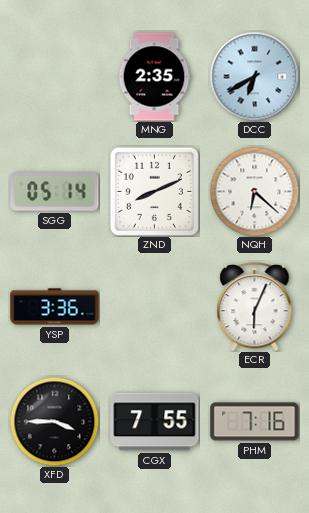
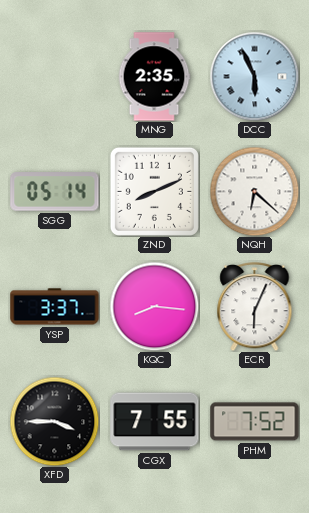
DCC: 6:40 -> 5:56 (254, 76)
YSP: 3:36 -> 3:37 (55, 307)
KQC: none -> 8:16 (154, 306)
PHM: 7:16 -> 7:52 (255, 422)
